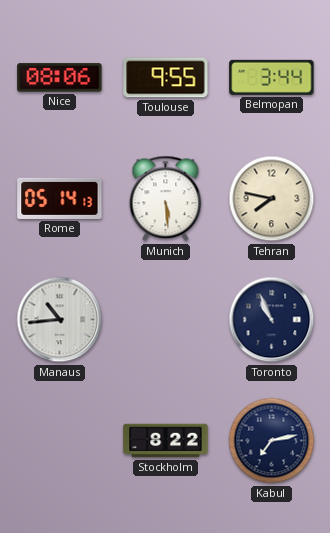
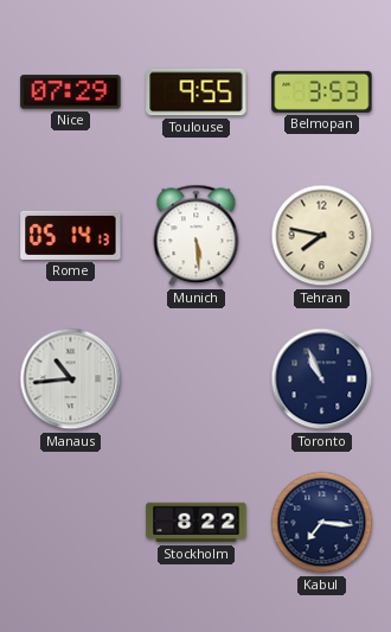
Nice: 08:06 -> 07:29 (71, 92)
Belmopan: 3:44 -> 3:53 (322, 91)
Kabul: 7:13 -> 7:16 (322, 523)
